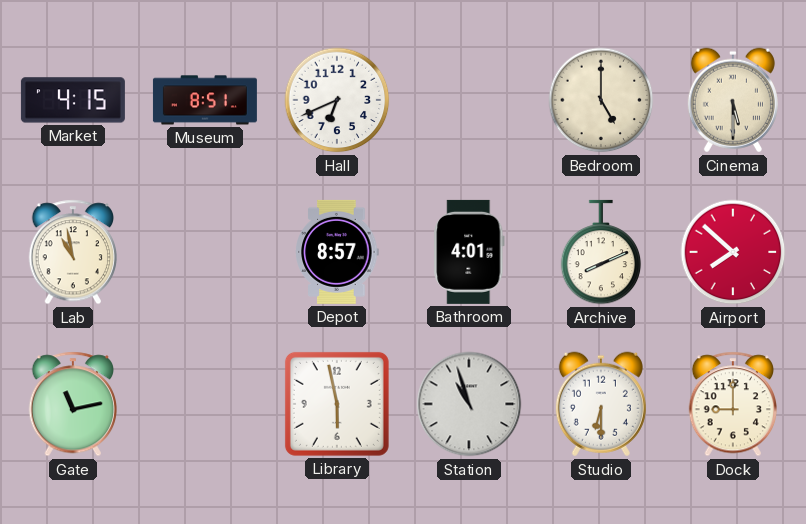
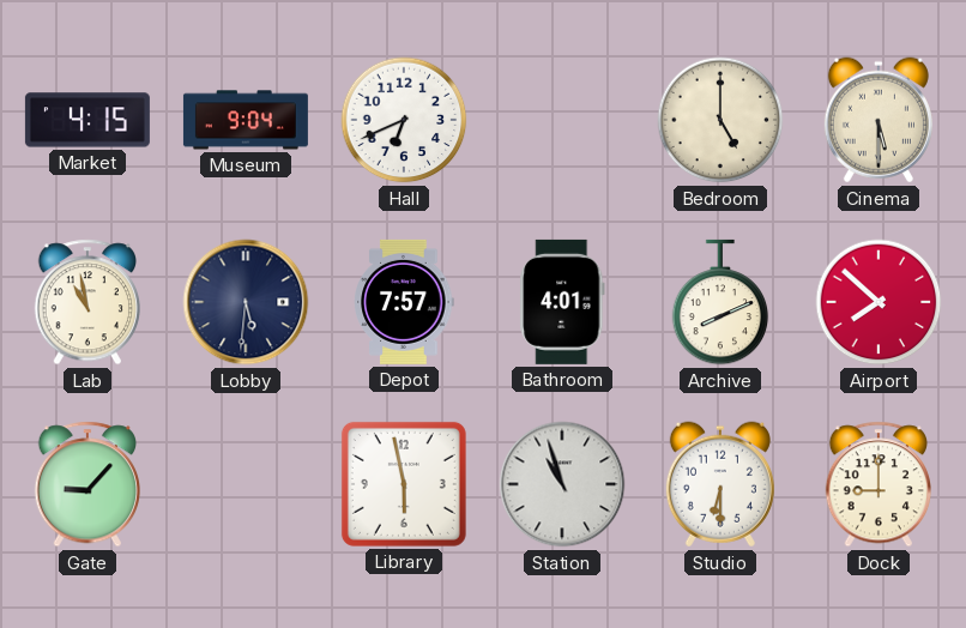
Museum: 8:51 -> 9:04 (246, 120)
Lobby: none -> 5:31 (246, 302)
Depot: 8:57 -> 7:57 (404, 302)
Gate: 11:13 -> 9:07 (86, 484)
